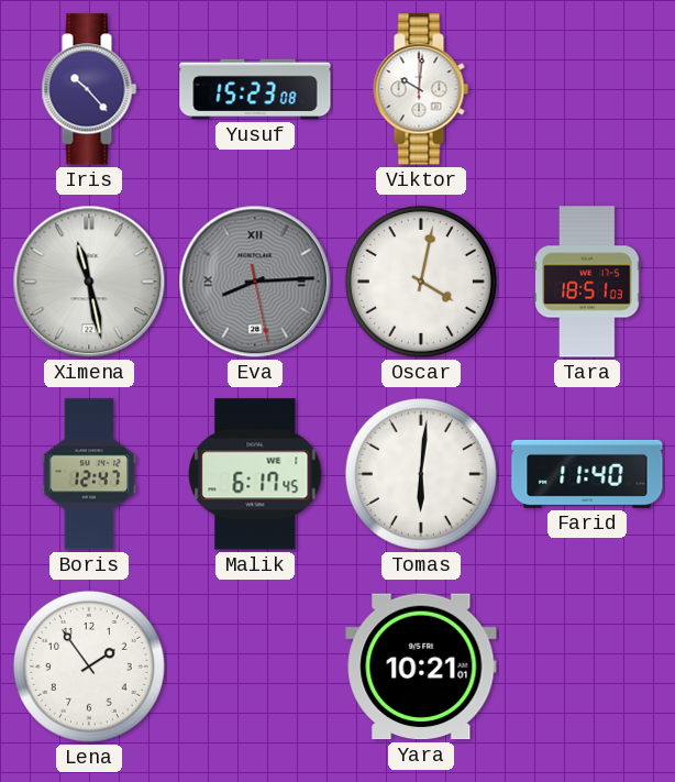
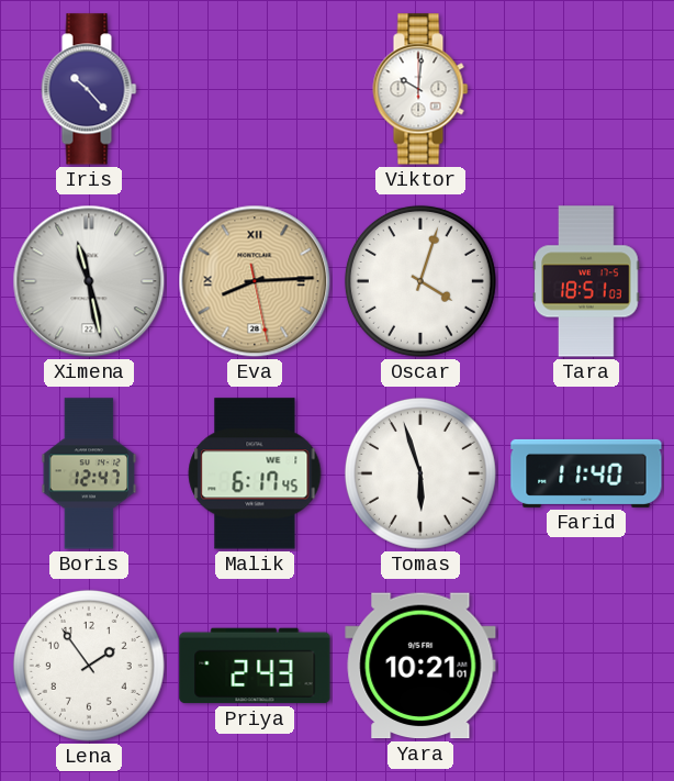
Yusuf: 15:23 -> none (255, 89)
Eva dial: grey -> champagne (255, 281)
Oscar: 4:02 -> 4:03 (420, 281)
Tomas: 6:01 -> 5:57 (420, 473)
Priya: none -> 2:43 (255, 666)
